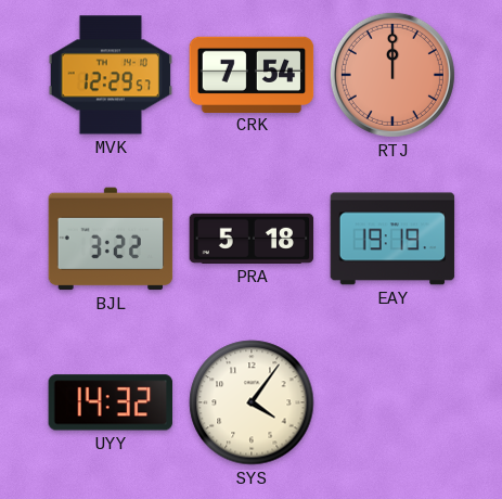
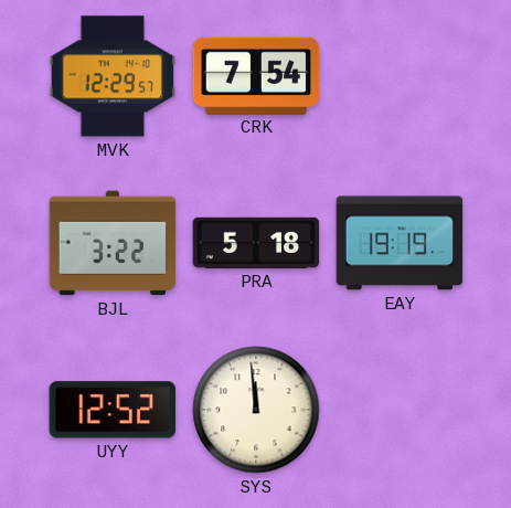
RTJ: 12:00 -> none (392, 75)
UYY: 14:32 -> 12:52 (113, 410)
SYS: 4:06 -> 11:59 (256, 410)
